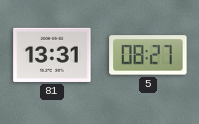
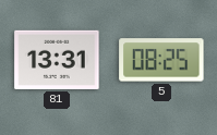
5: 08:27 -> 08:25 (161, 60)
